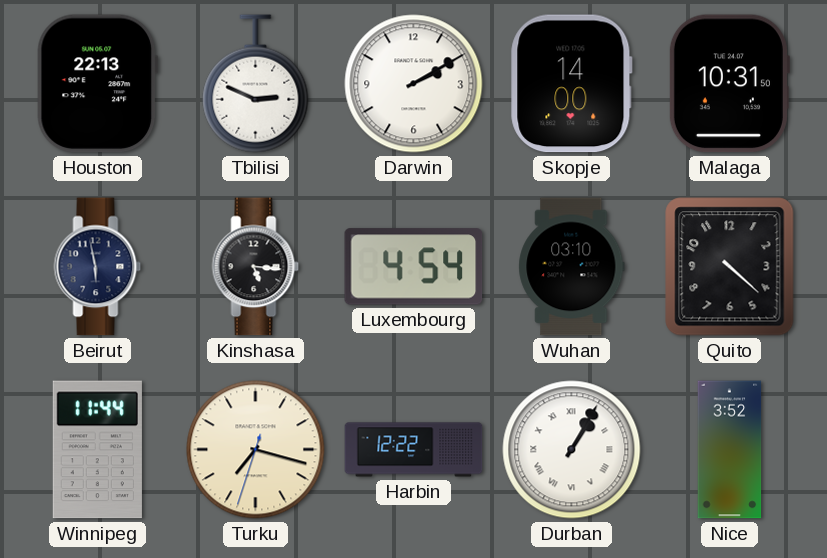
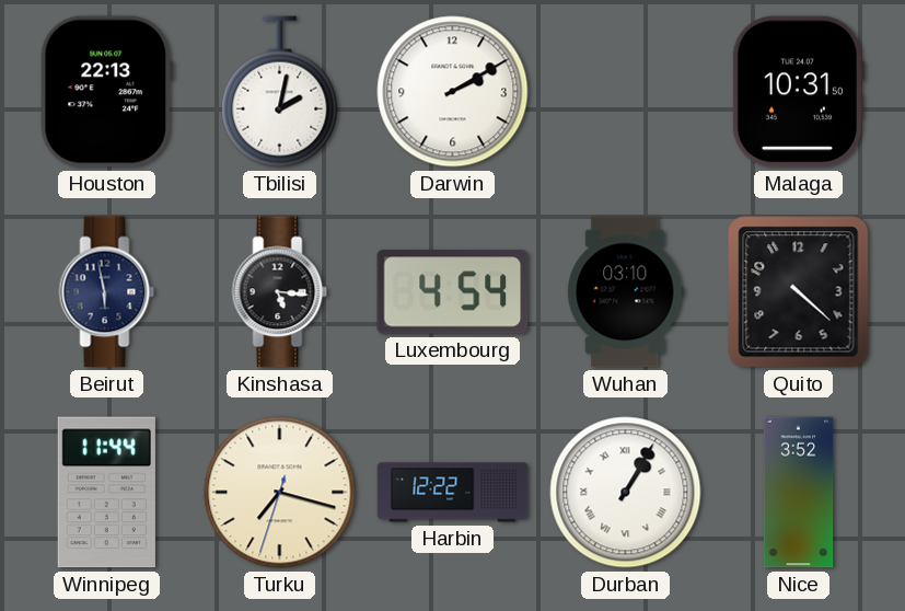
Tbilisi: 2:49 -> 2:02 (280, 92)
Skopje: 14:00 -> none (572, 84)
